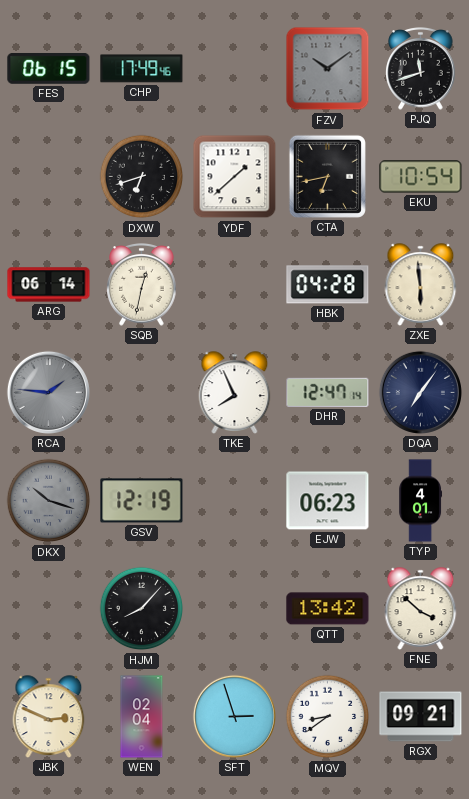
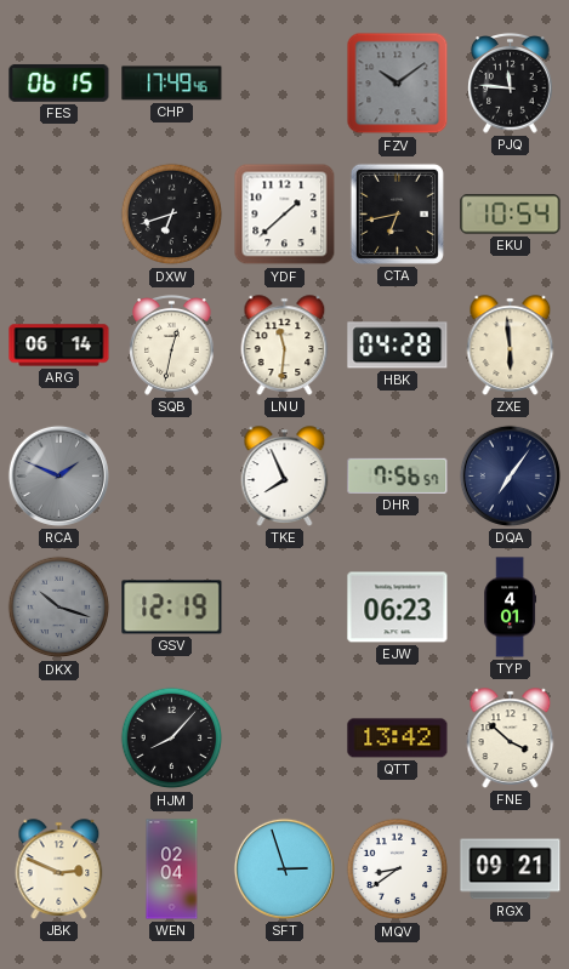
PJQ: 11:42 -> 11:46 (511, 84)
LNU: none -> 11:31 (285, 346)
RCA: 1:46 -> 1:49 (58, 475)
DHR: 12:47 -> 7:56 (398, 475)
